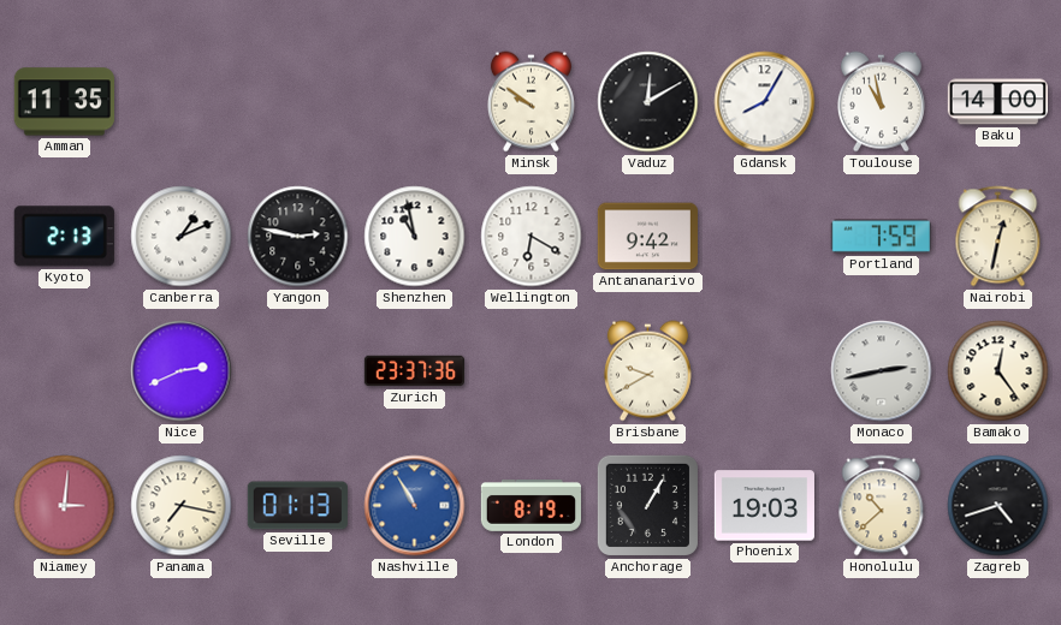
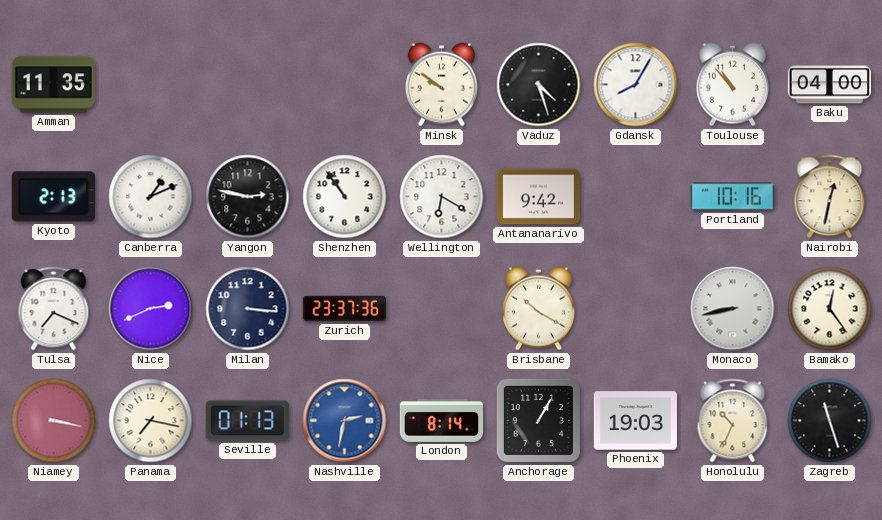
Vaduz: 12:10 -> 4:27 (539, 85)
Toulouse: 10:58 -> 10:53 (732, 85)
Baku: 14:00 -> 04:00 (829, 85)
Shenzhen: 10:58 -> 10:54 (345, 197)
Portland: 7:59 -> 10:16 (732, 197)
Tulsa: none -> 7:19 (54, 309)
Milan: none -> 3:16 (248, 309)
Brisbane: 9:40 -> 10:20 (538, 309)
Monaco: 2:43 -> 8:43 (733, 309)
Niamey: 3:01 -> 3:17 (54, 421)
Nashville: 10:55 -> 2:32 (345, 421)
London: 8:19 -> 8:14 (441, 421)
Honolulu: 10:38 -> 10:34 (733, 421)
Zagreb: 4:42 -> 11:27 (830, 421)
